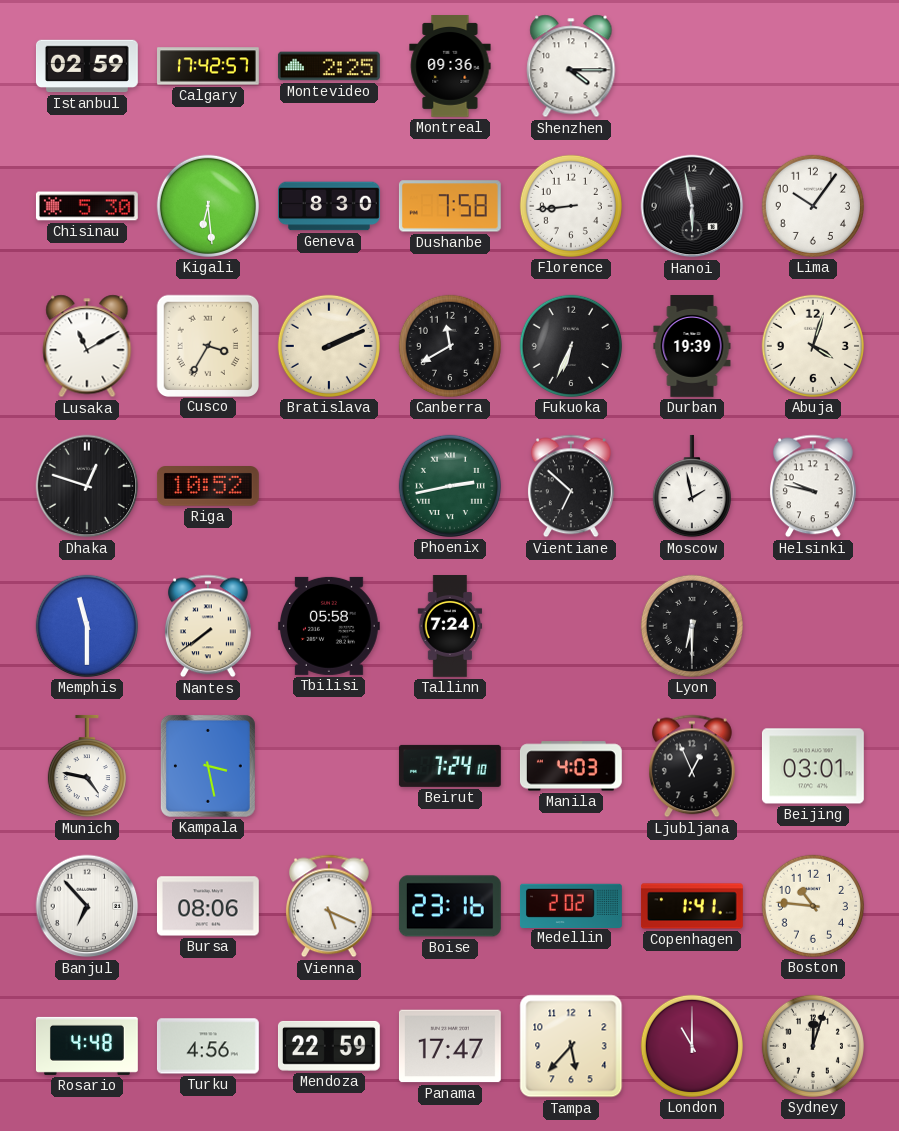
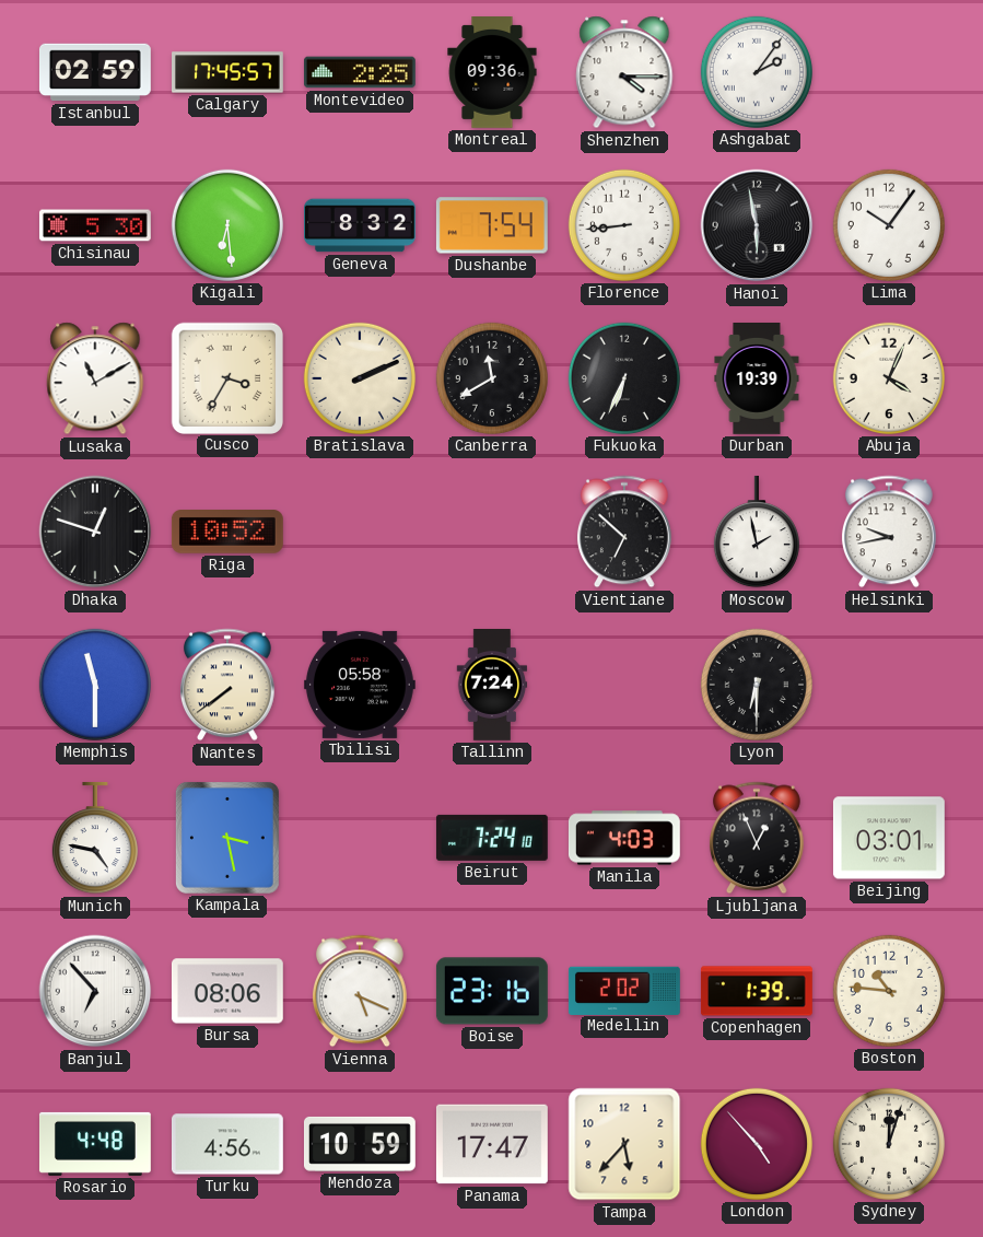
Calgary: 17:42 -> 17:45 (229, 72)
Ashgabat: none -> 2:06 (757, 72)
Geneva: 8:30 -> 8:32 (361, 225)
Dushanbe: 7:58 -> 7:54 (492, 225)
Abuja: 4:03 -> 4:04 (889, 378)
Phoenix: 2:43 -> none (450, 486)
Helsinki: 9:47 -> 9:43 (889, 532)
Copenhagen: 1:41 -> 1:39 (758, 991)
Mendoza: 22:59 -> 10:59 (360, 1144)
London: 11:00 -> 4:53 (757, 1144)
